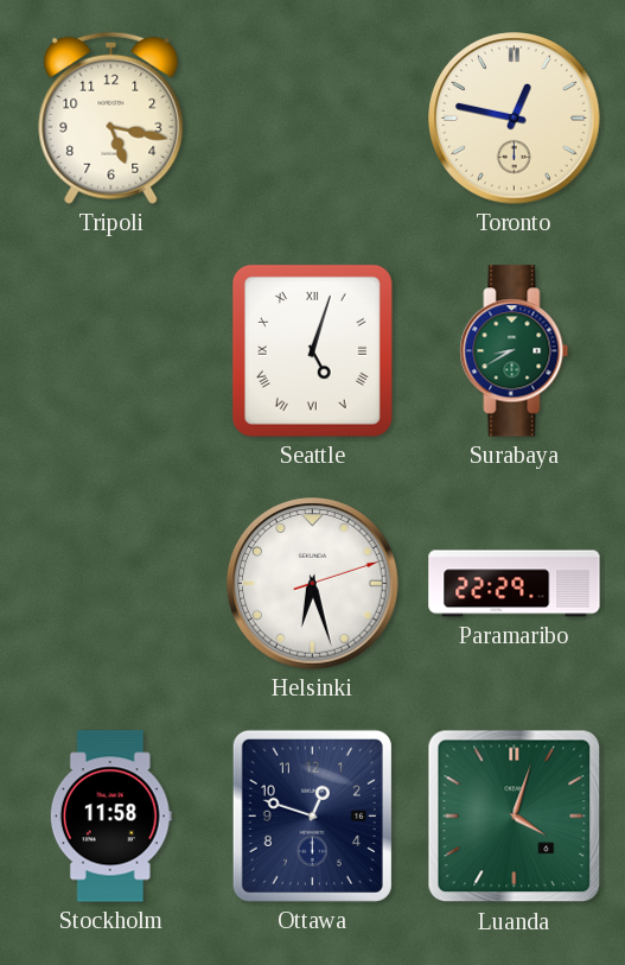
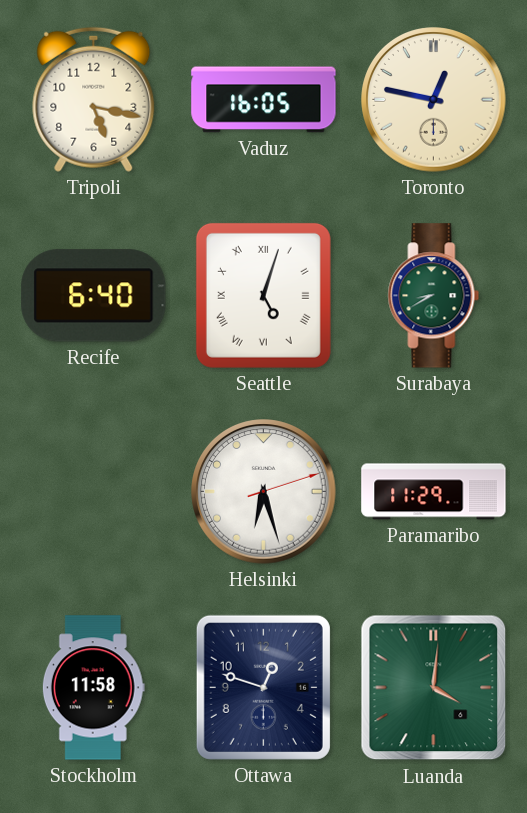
Vaduz: none -> 16:05 (264, 100)
Recife: none -> 6:40 (94, 296)
Paramaribo: 22:29 -> 11:29 (434, 492)
Luanda: 4:03 -> 4:01 (434, 688)
